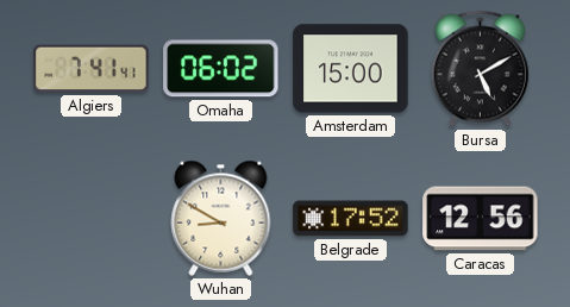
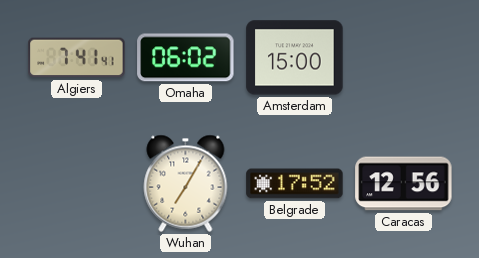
Bursa: 5:10 -> none (480, 69)
Wuhan: 8:50 -> 7:05 (186, 183)
